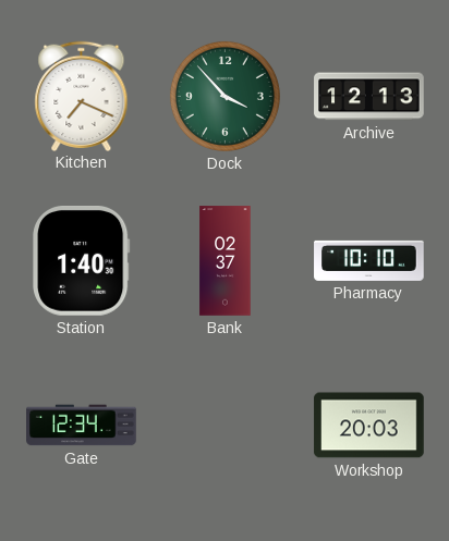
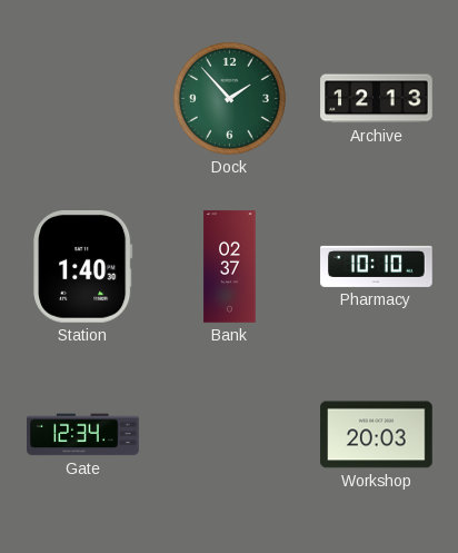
Kitchen: 7:19 -> none (82, 96)
Dock: 3:53 -> 1:53 (229, 98)
